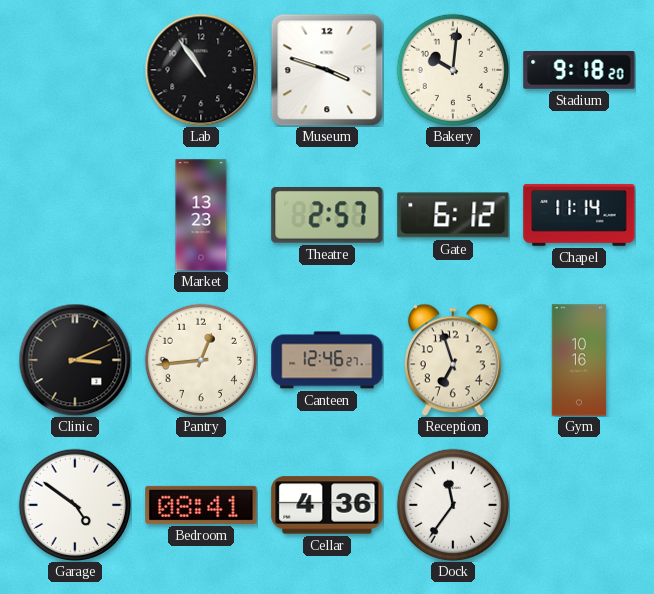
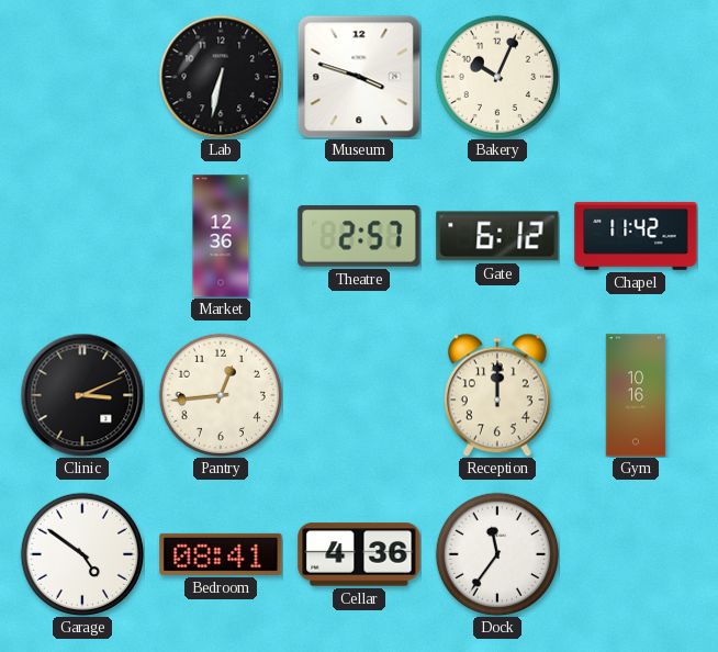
Lab: 10:54 -> 6:32 (221, 77)
Bakery: 10:01 -> 10:04 (496, 76)
Stadium: 9:18 -> none (579, 71)
Market: 13:23 -> 12:36 (221, 236)
Chapel: 11:14 -> 11:42 (636, 236)
Canteen: 12:46 -> none (327, 360)
Reception: 6:57 -> 12:00 (497, 395)
